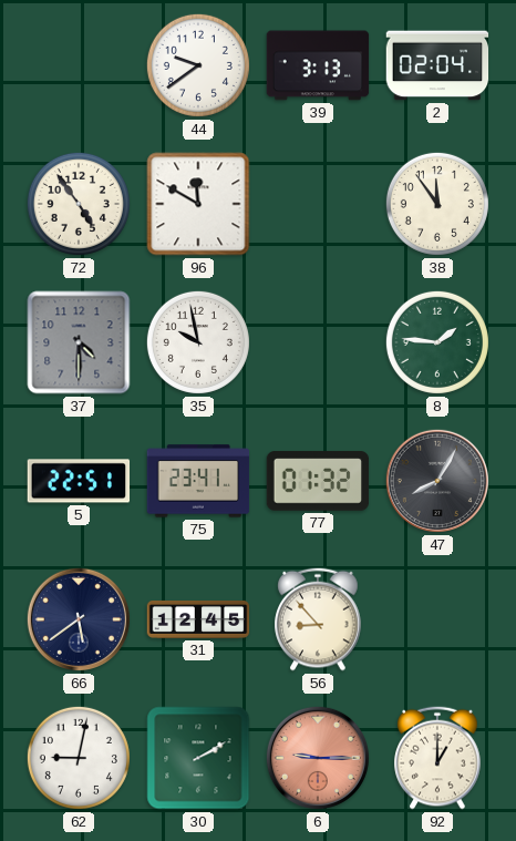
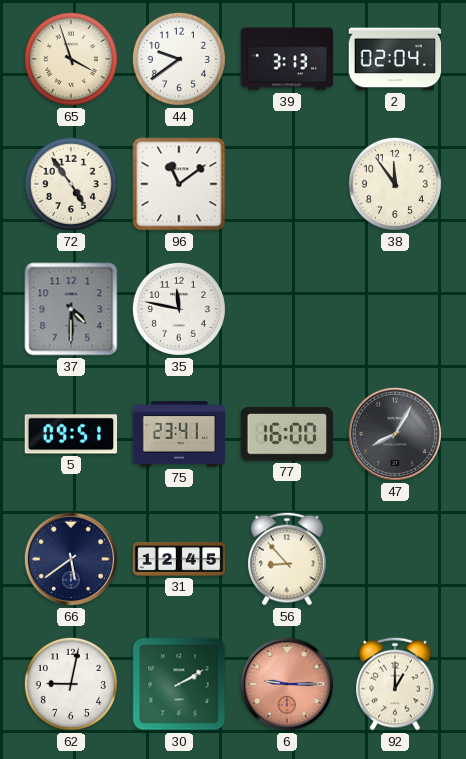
65: none -> 3:57 (71, 59)
96: 11:50 -> 11:09 (179, 184)
35: 9:58 -> 11:47 (179, 309)
8: 1:46 -> none (437, 342)
5: 22:51 -> 09:51 (71, 434)
77: 01:32 -> 16:00 (287, 434)
